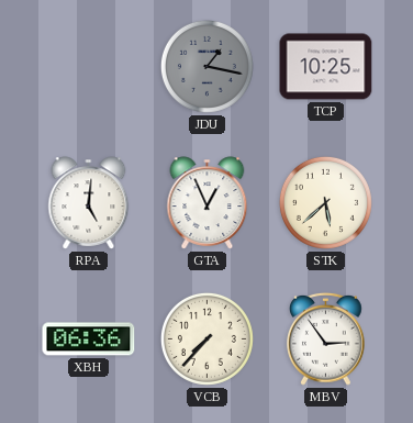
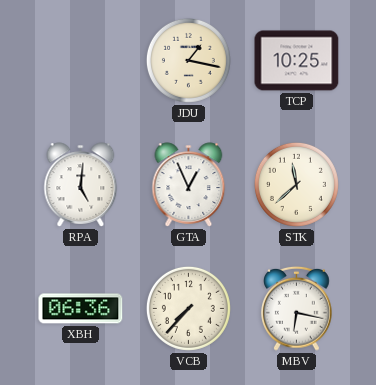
JDU dial: grey -> cream (188, 60)
STK: 5:38 -> 11:38 (296, 184)
MBV: 2:54 -> 6:17 (297, 308)
